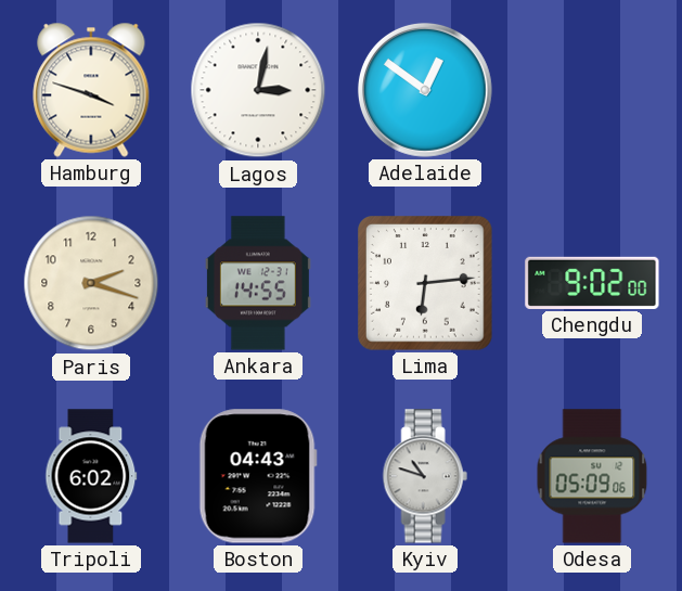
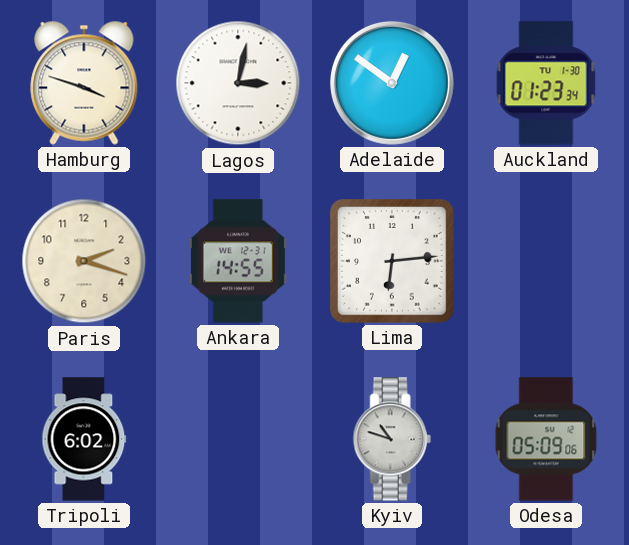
Auckland: none -> 01:23 (546, 83)
Chengdu: 9:02 -> none (592, 283)
Boston: 04:43 -> none (258, 476)
